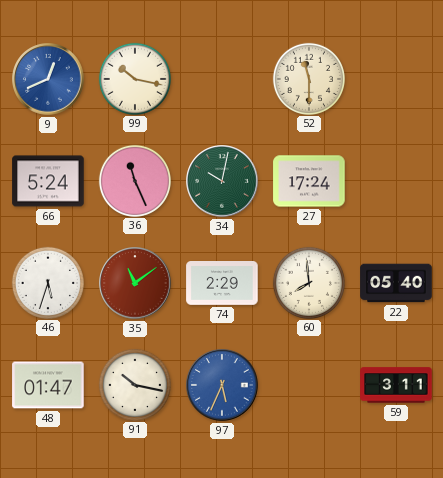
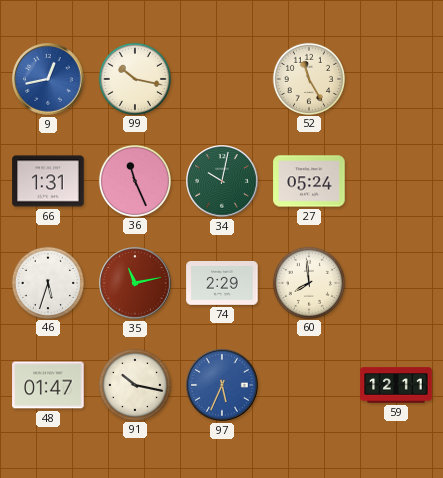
9: 12:41 -> 12:43 (48, 79)
52: 11:30 -> 11:25 (308, 78)
66: 5:24 -> 1:31 (48, 181)
27: 17:24 -> 05:24 (309, 181)
35: 11:09 -> 11:13 (135, 283)
22: 05:40 -> none (396, 283)
59: 3:11 -> 12:11 (396, 385)
